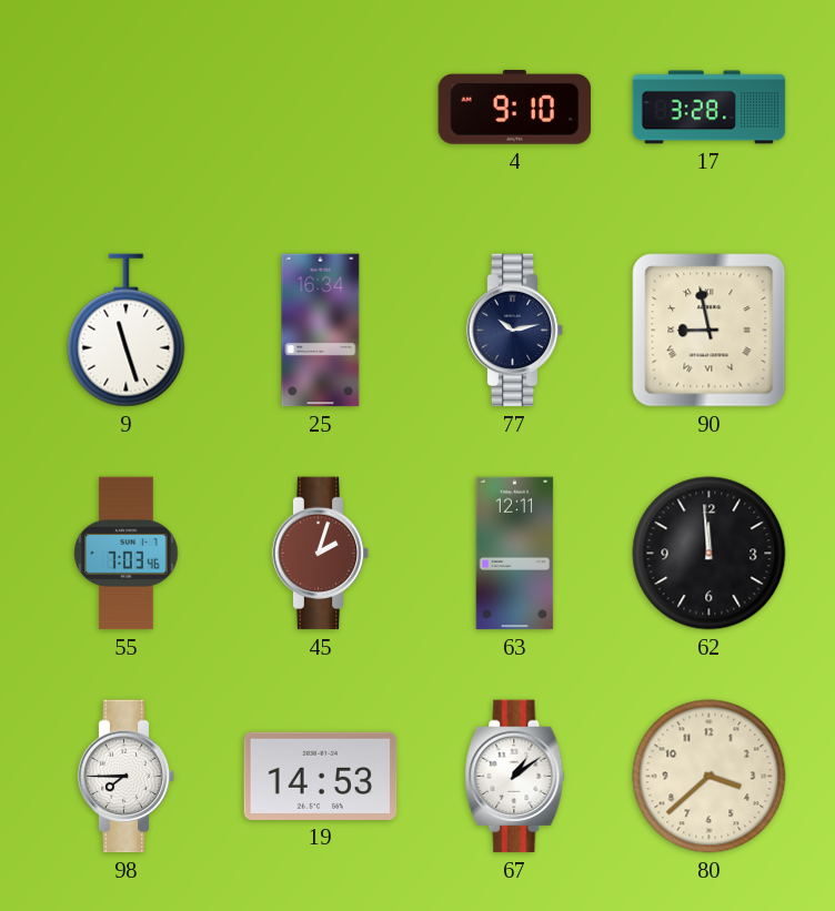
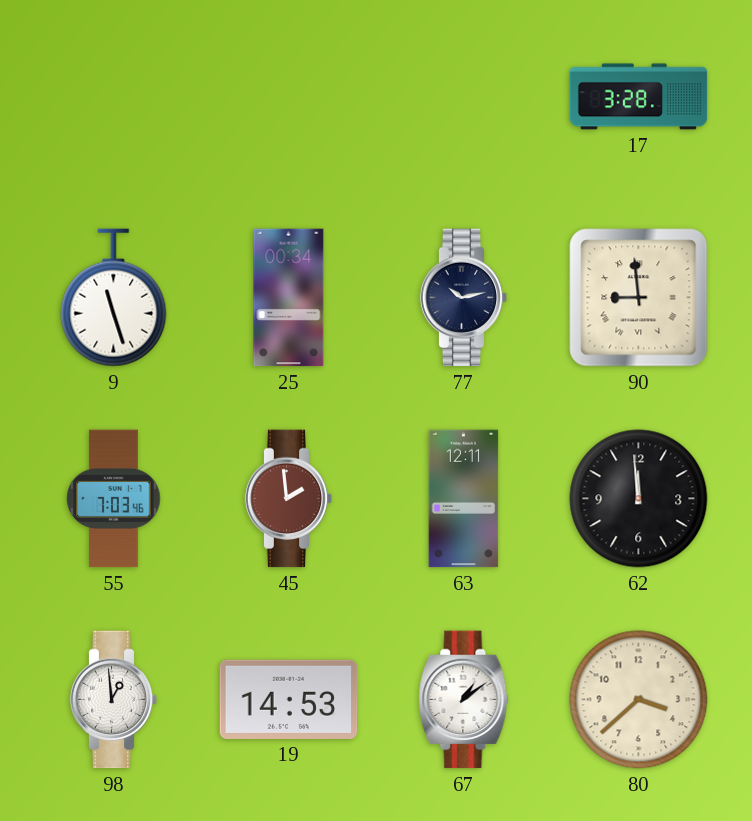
4: 9:10 -> none (515, 107)
25: 16:34 -> 00:34 (289, 298)
90: 8:58 -> 8:59 (639, 298)
45: 2:03 -> 1:59 (289, 499)
98: 7:45 -> 12:59 (114, 700)
